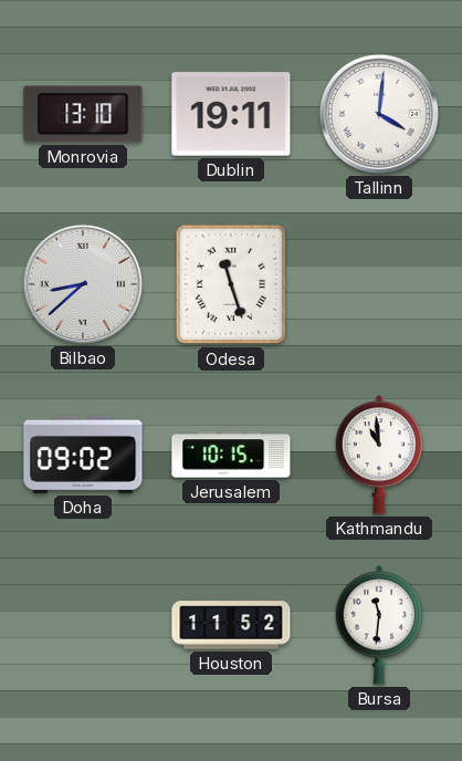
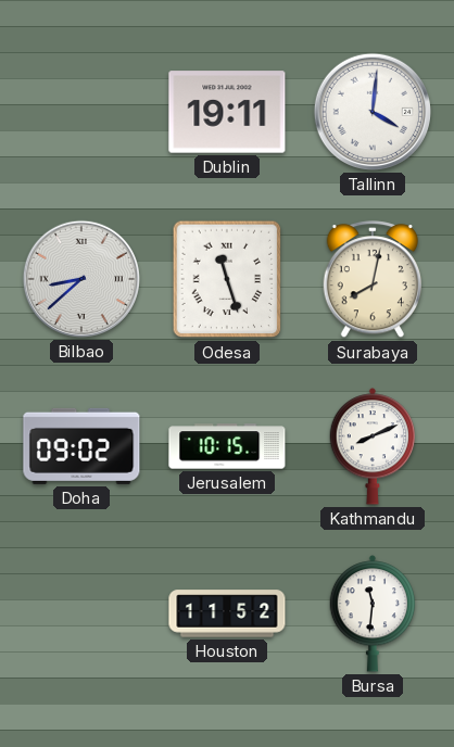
Monrovia: 13:10 -> none (83, 114)
Surabaya: none -> 8:02 (371, 280)
Kathmandu: 10:59 -> 8:11 (373, 446)
